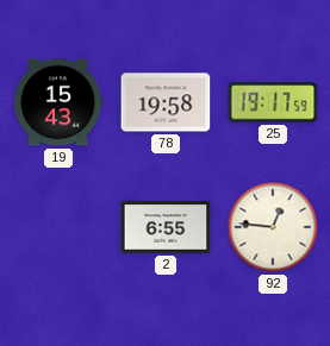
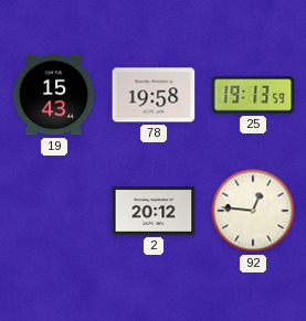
25: 19:17 -> 19:13 (253, 95)
2: 6:55 -> 20:12 (154, 211)
